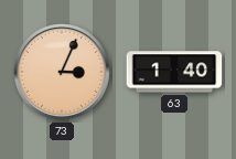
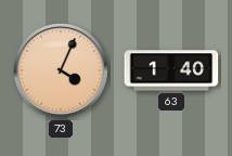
73: 3:04 -> 4:04 (62, 71)
